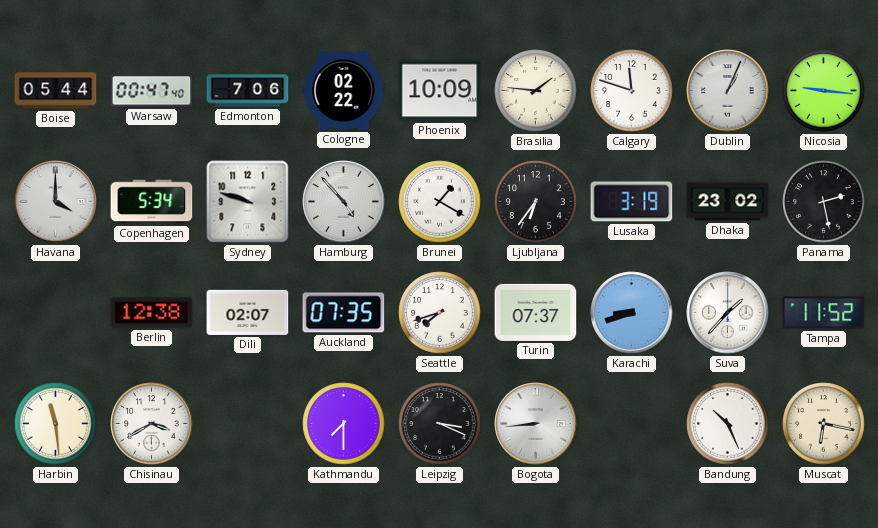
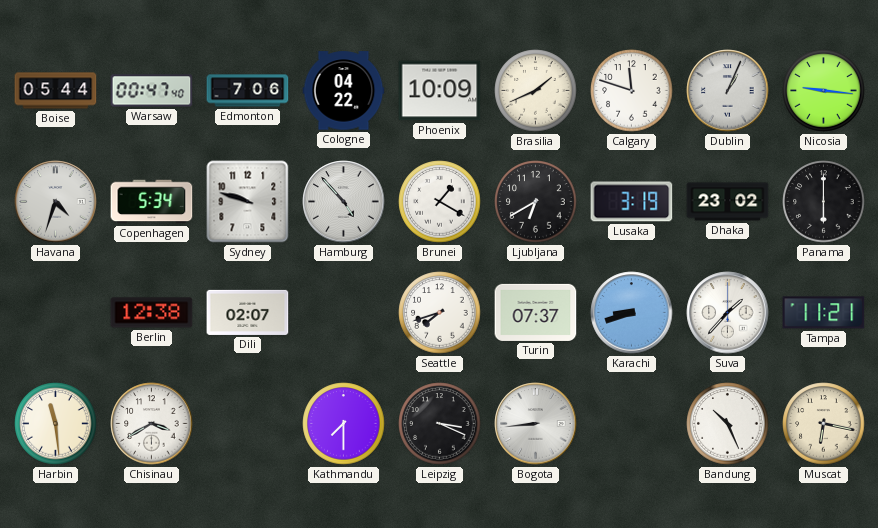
Cologne: 02:22 -> 04:22 (344, 91)
Brasilia: 1:46 -> 1:41 (536, 91)
Havana: 4:00 -> 4:33 (56, 202)
Ljubljana: 6:36 -> 6:40 (536, 202)
Panama: 2:28 -> 6:00 (824, 202)
Auckland: 07:35 -> none (344, 313)
Tampa: 11:52 -> 11:21 (824, 313)
